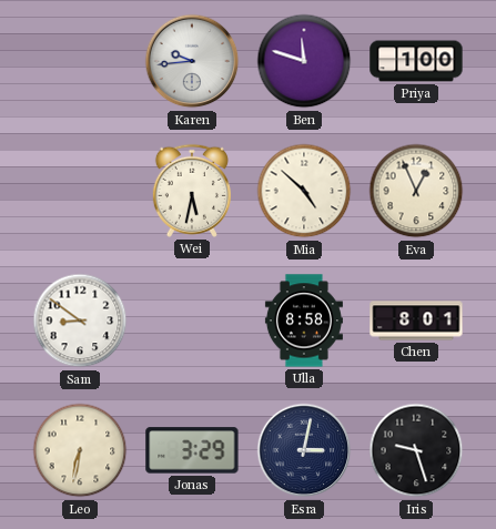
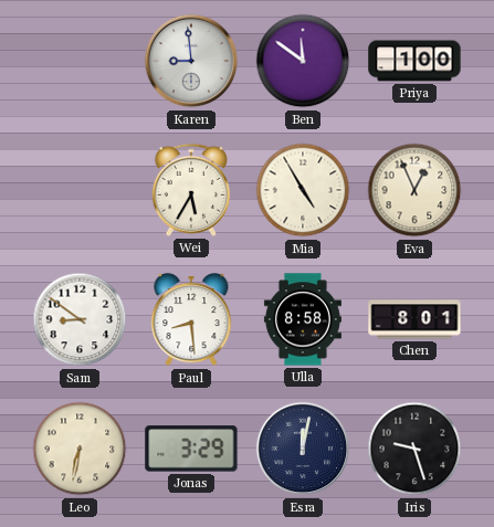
Karen: 9:44 -> 8:59 (191, 61)
Ben: 11:48 -> 11:51 (303, 61)
Wei: 5:32 -> 5:35 (191, 190)
Mia: 4:52 -> 4:55 (303, 190)
Paul: none -> 8:29 (191, 320)
Esra: 3:02 -> 12:02 (303, 449)
